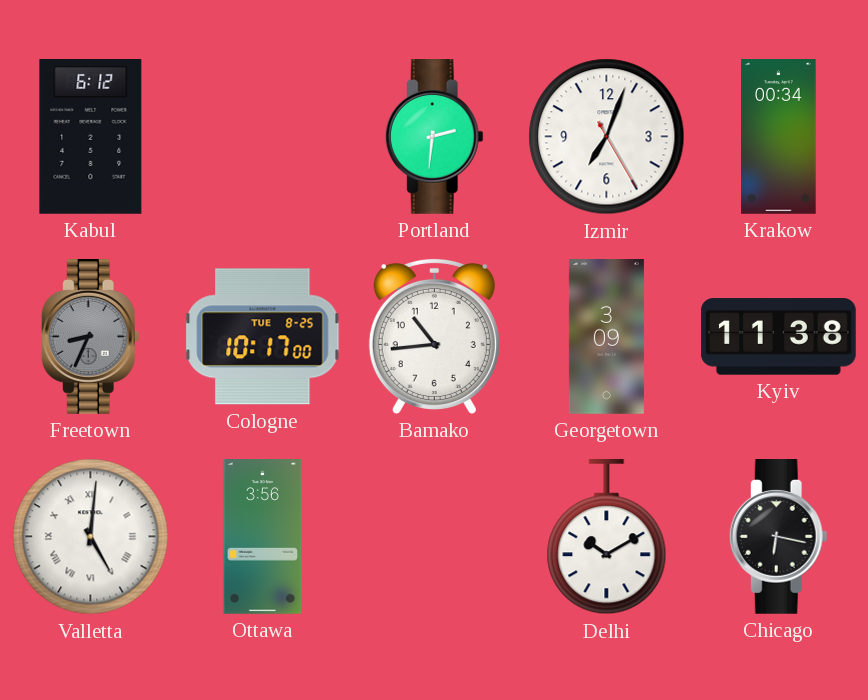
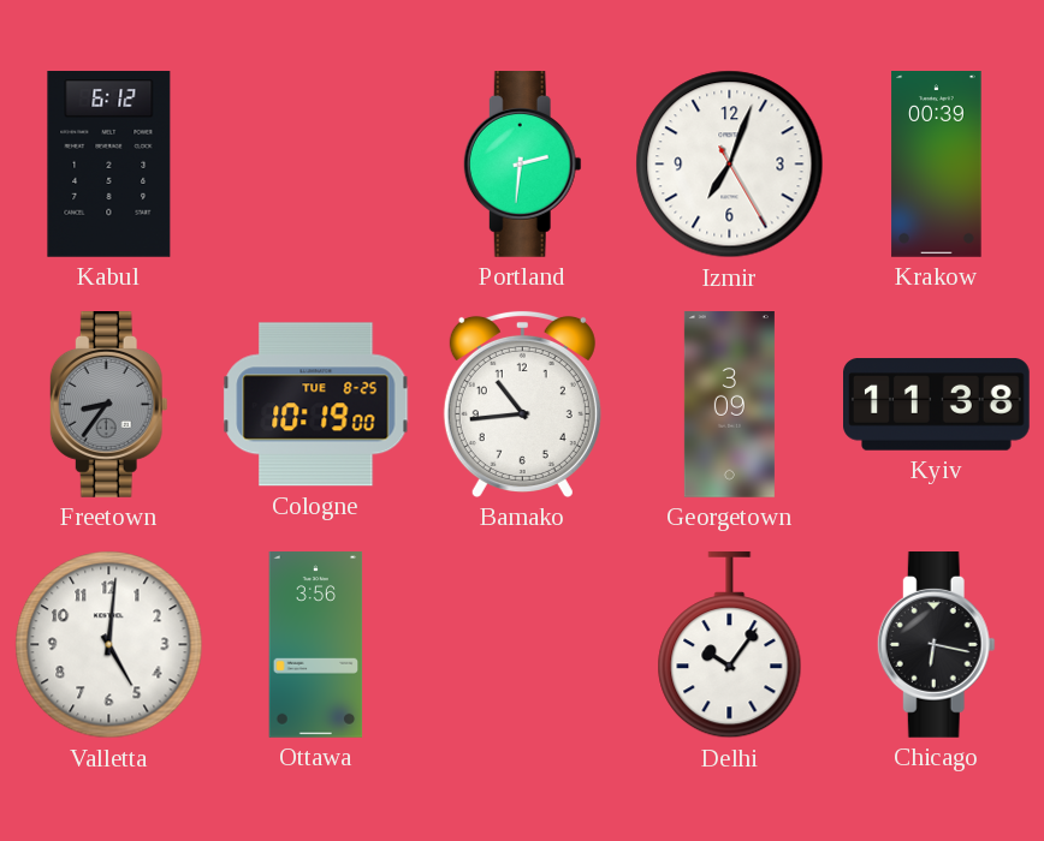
Krakow: 00:34 -> 00:39 (937, 165)
Freetown: 8:34 -> 8:36 (108, 405)
Cologne: 10:17 -> 10:19 (316, 405)
Valletta numerals: Roman -> Arabic (109, 645)
Delhi: 10:10 -> 10:06 (730, 645)
